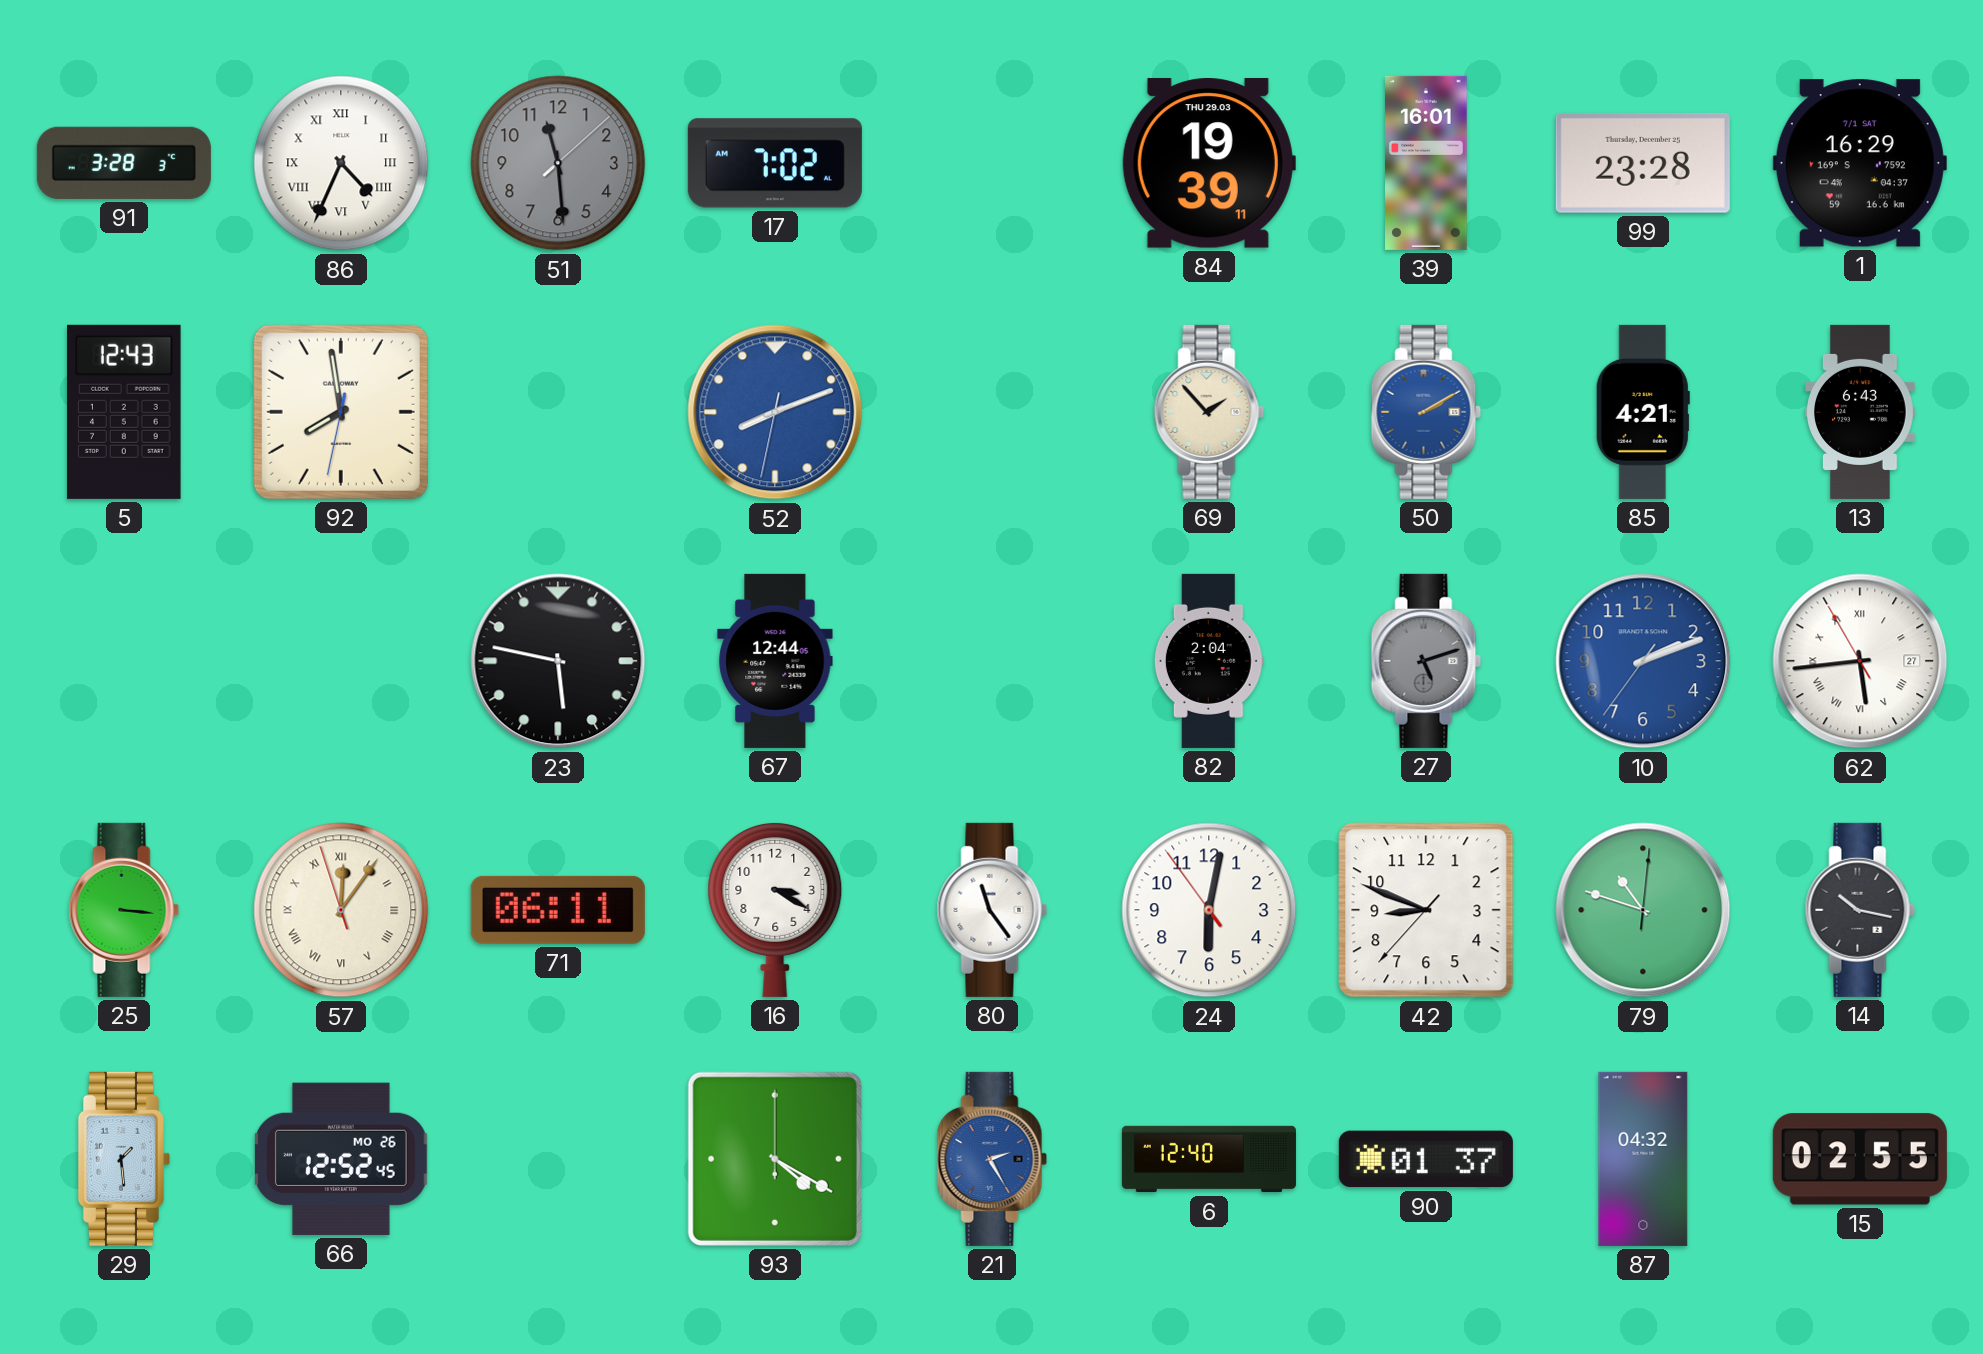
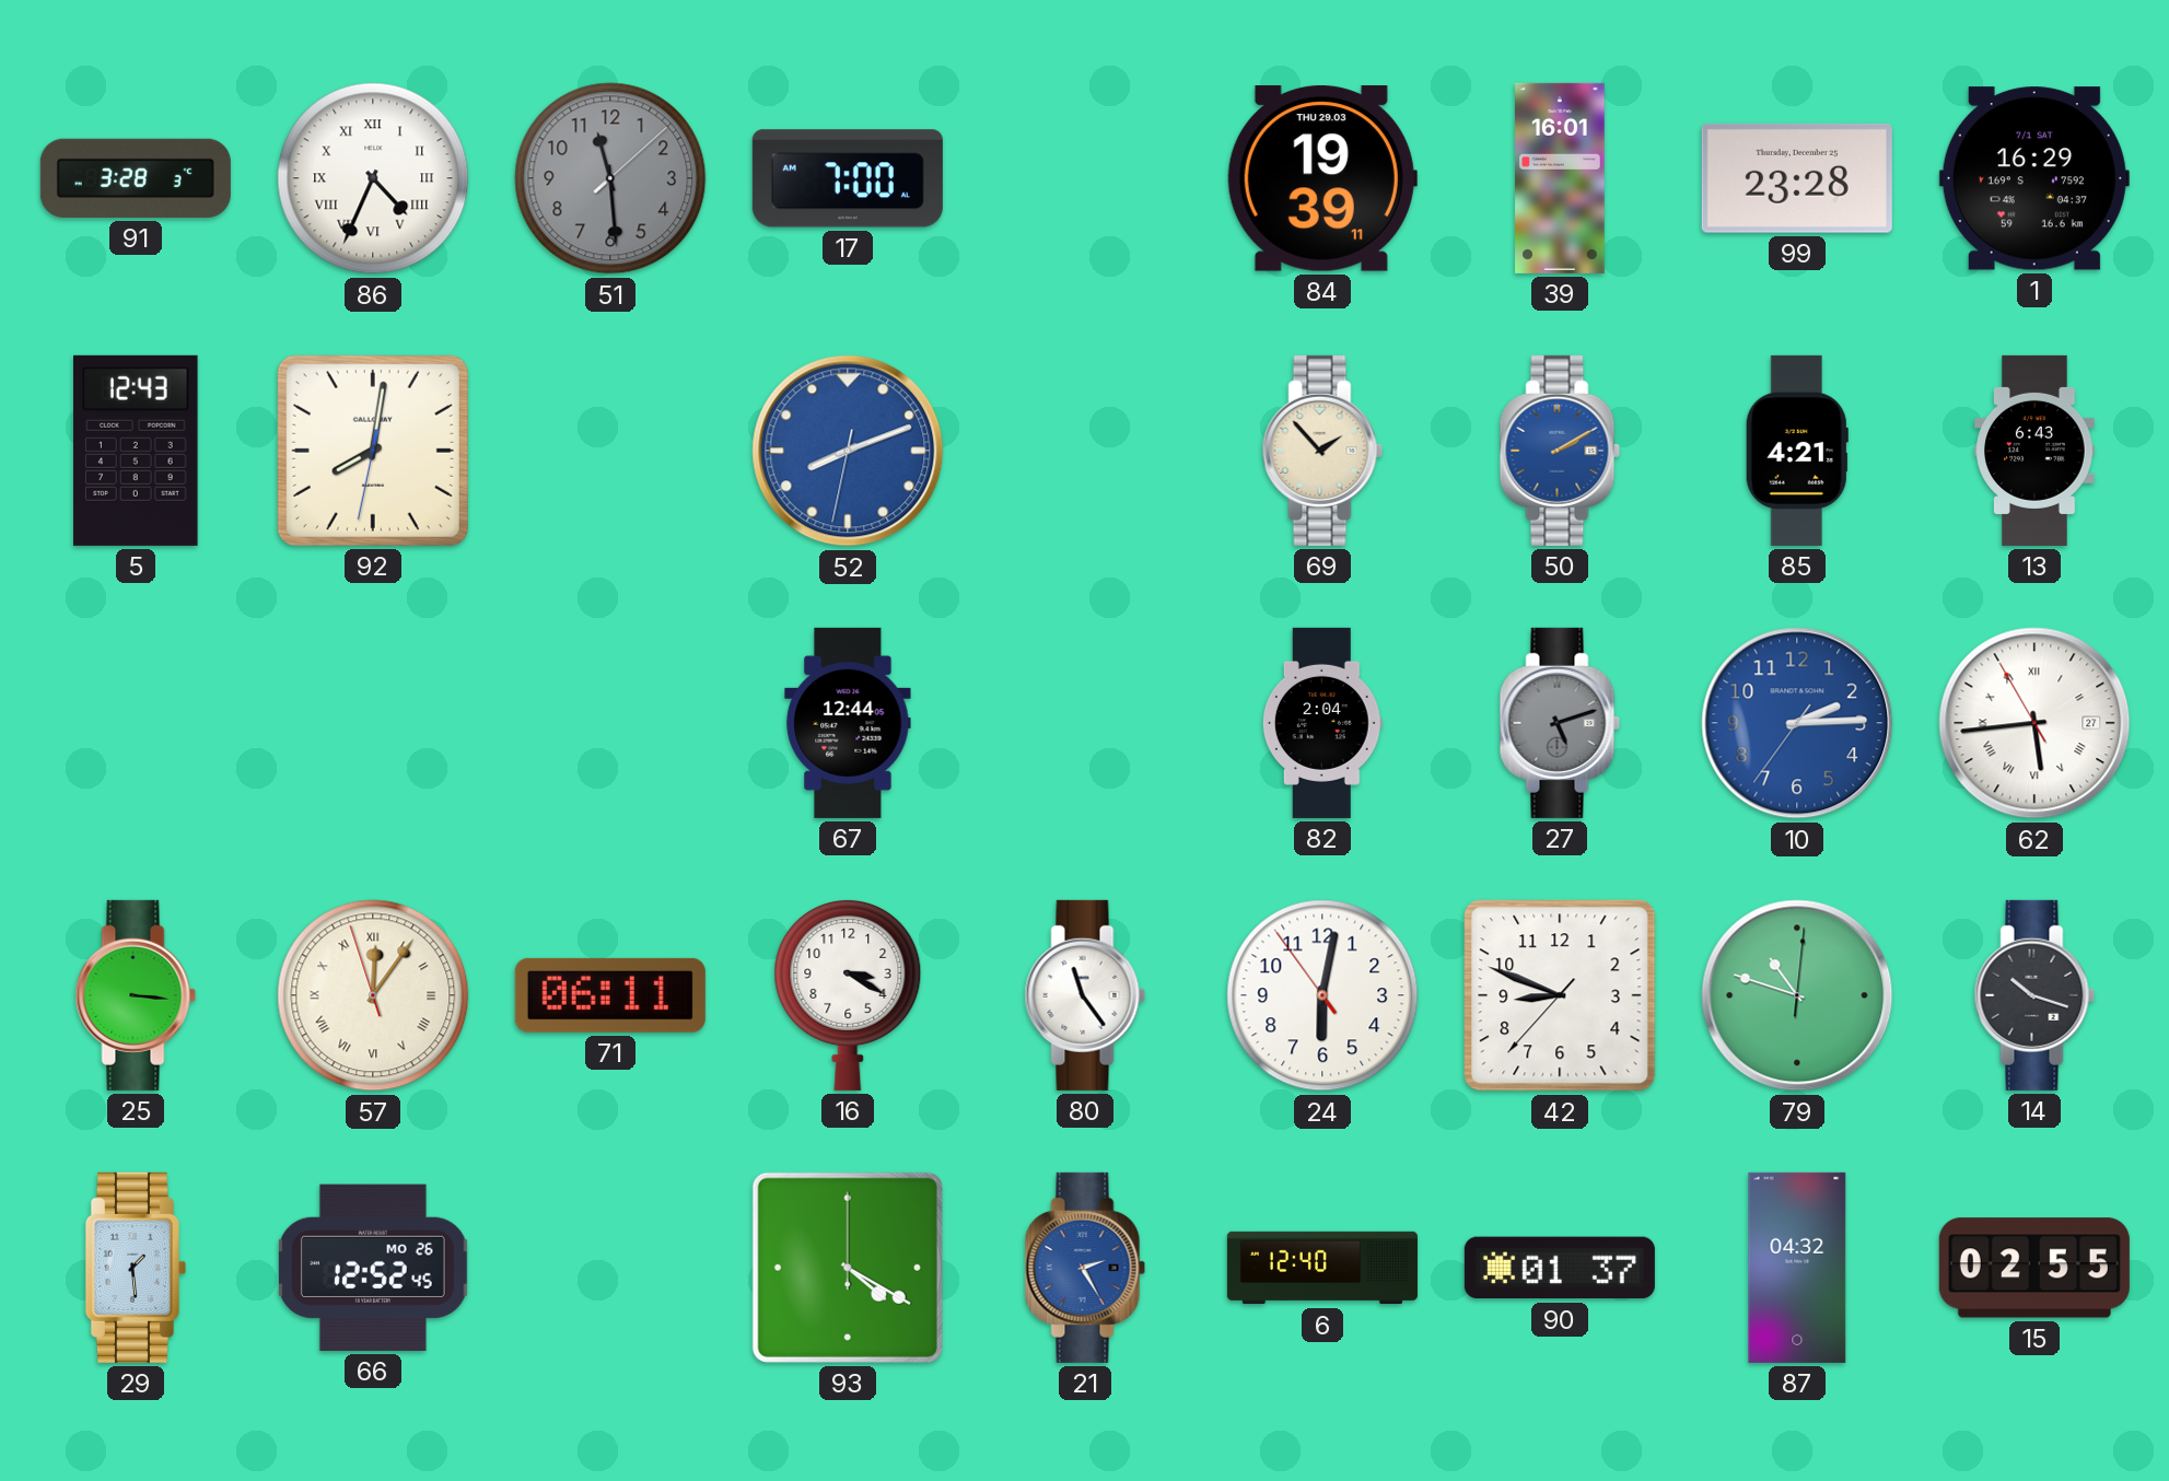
17: 7:02 -> 7:00 (848, 178)
92: 7:58 -> 8:01 (373, 451)
23: 5:47 -> none (558, 661)
10: 2:11 -> 2:14 (1797, 723)
14: 10:17 -> 10:18 (2034, 995)
